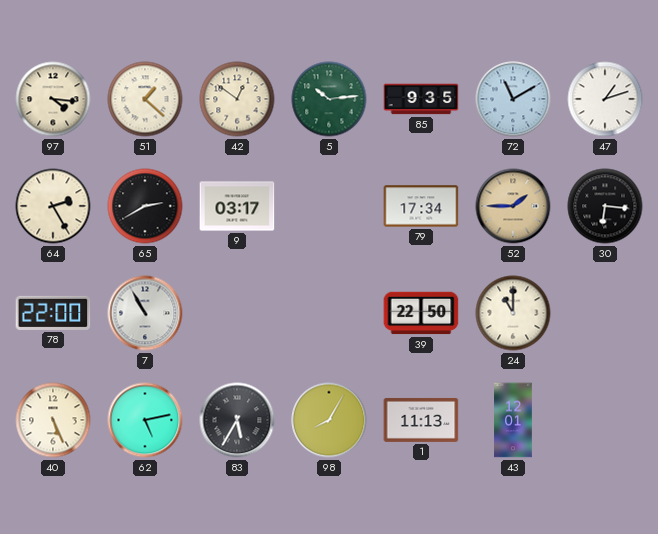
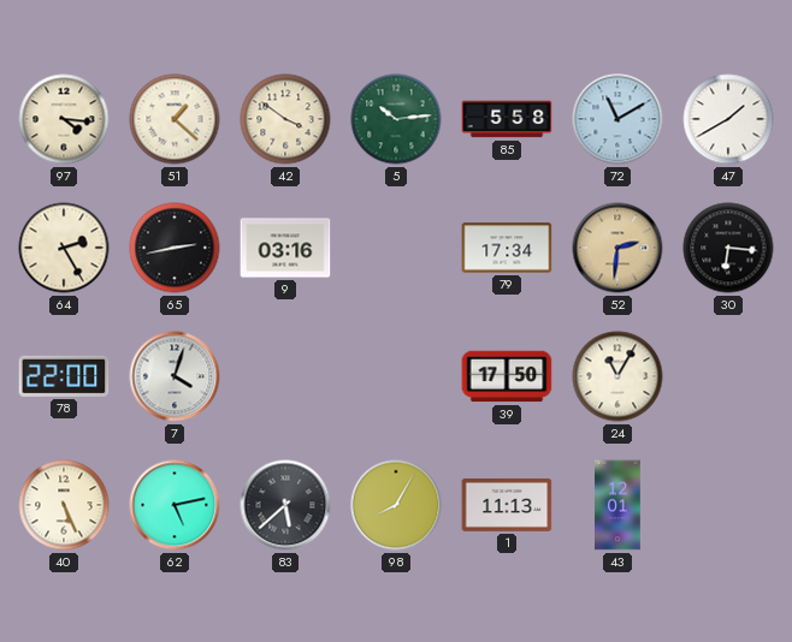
42: 12:51 -> 3:51 (285, 119)
85: 9:35 -> 5:58 (507, 119)
47: 1:12 -> 1:40 (728, 119)
65: 2:40 -> 2:43 (175, 248)
9: 03:17 -> 03:16 (285, 248)
52: 1:45 -> 2:31 (617, 248)
7: 10:55 -> 4:03 (175, 376)
39: 22:50 -> 17:50 (507, 376)
24: 11:00 -> 11:05 (617, 376)
83: 5:35 -> 5:38 (285, 505)
